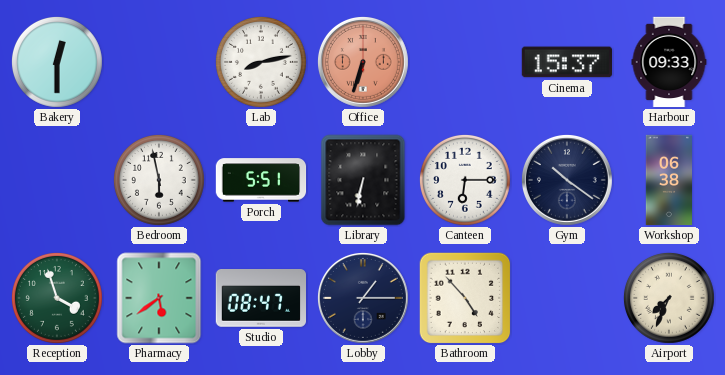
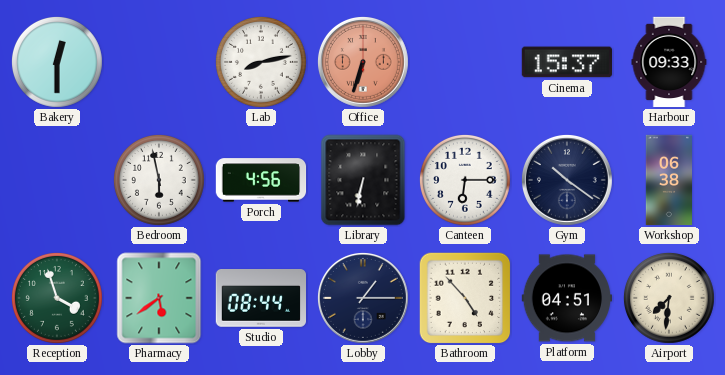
Porch: 5:51 -> 4:56 (261, 180)
Studio: 08:47 -> 08:44 (260, 299)
Platform: none -> 04:51 (566, 298)
Airport: 7:34 -> 7:31 (669, 298)
